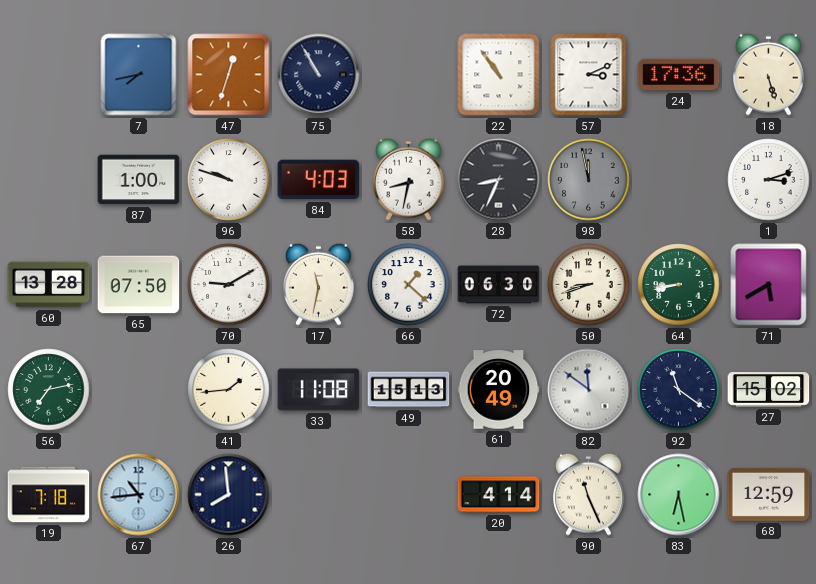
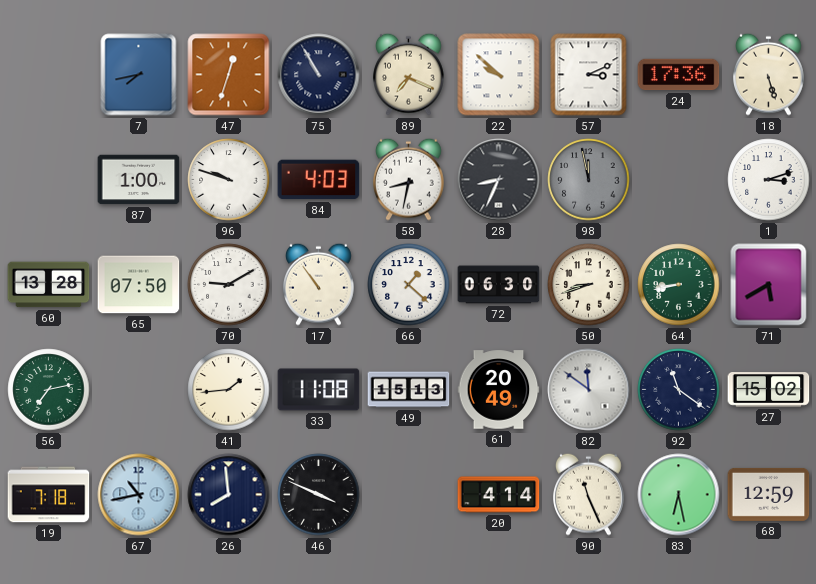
89: none -> 7:19 (409, 74)
22: 10:54 -> 9:52 (499, 75)
17: 11:32 -> 10:54 (319, 284)
67: 10:44 -> 10:43 (139, 495)
46: none -> 3:49 (319, 495)
